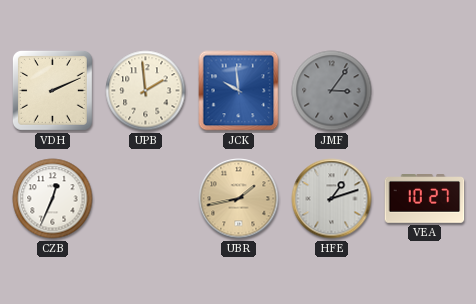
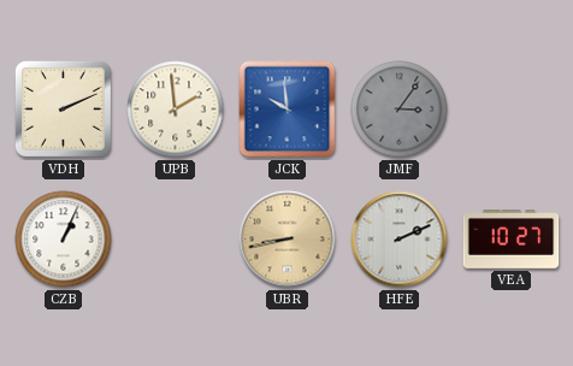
CZB: 12:34 -> 1:04 (64, 240)
UBR: 1:43 -> 8:43 (288, 240)
HFE: 1:12 -> 2:11 (400, 240)
